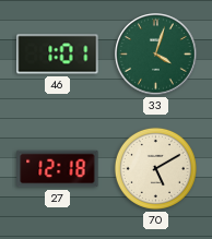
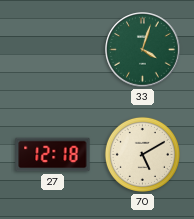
46: 1:01 -> none (58, 55)
